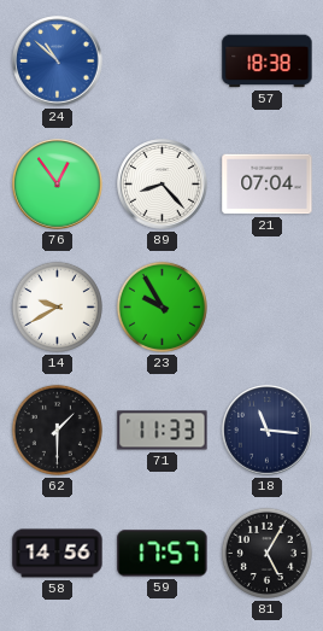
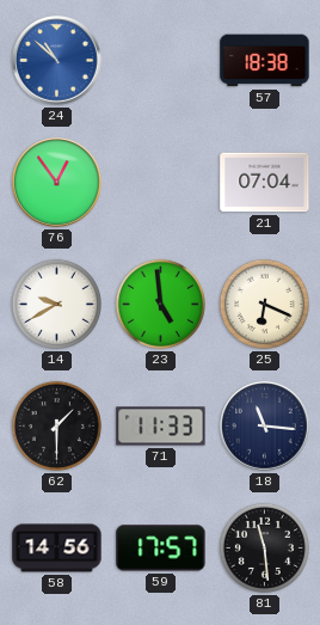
89: 8:23 -> none (163, 185)
23: 9:55 -> 4:59 (160, 304)
25: none -> 6:19 (264, 304)
81: 5:05 -> 11:29 (264, 547)
